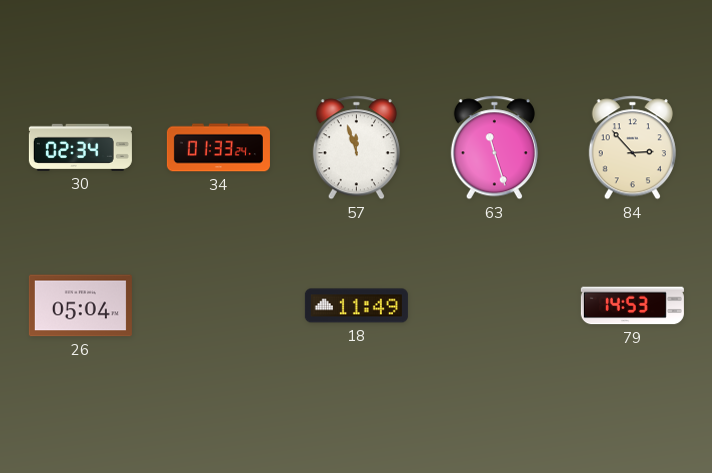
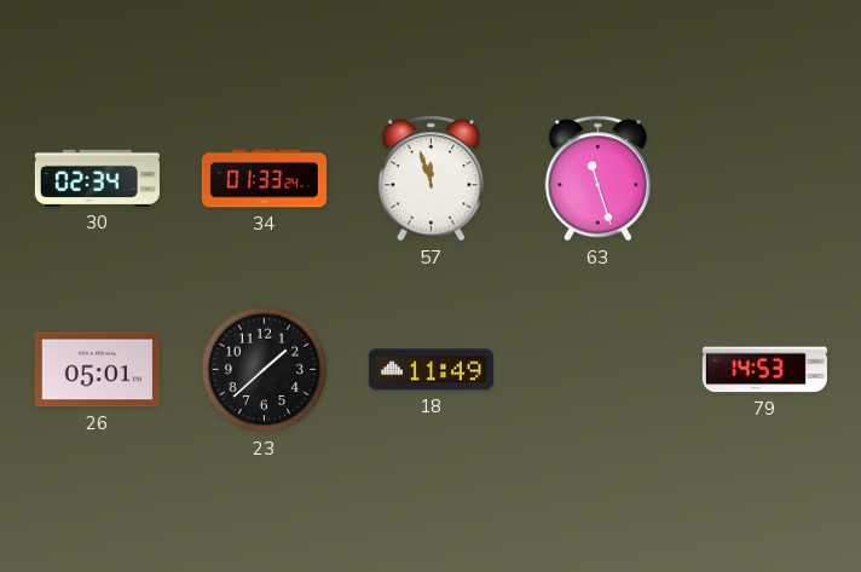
84: 2:53 -> none (632, 148)
26: 05:04 -> 05:01 (97, 370)
23: none -> 1:38 (265, 370)
